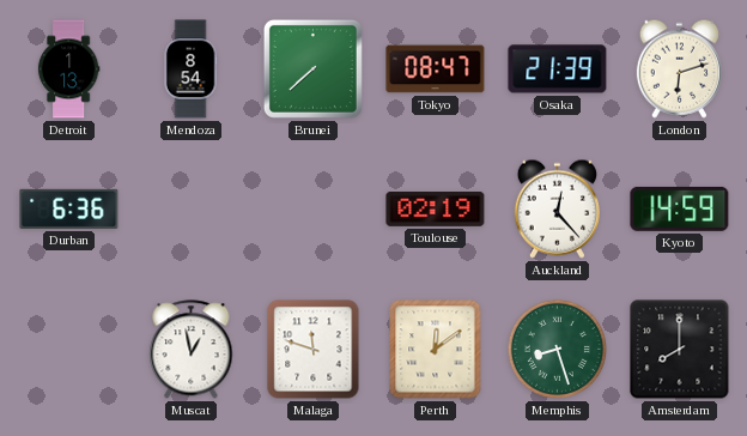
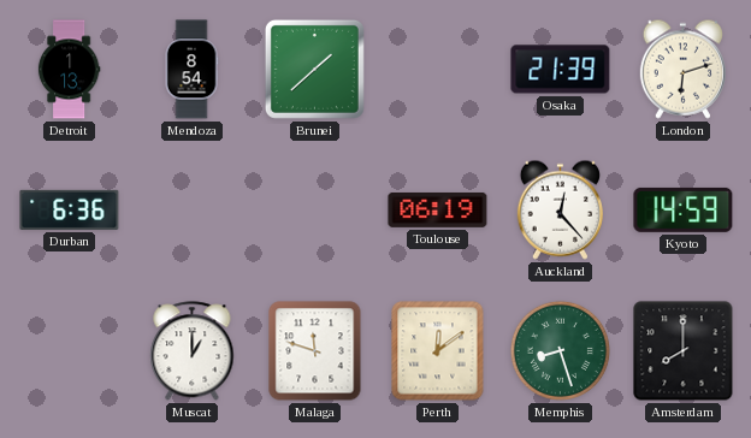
Brunei: 7:38 -> 1:38 (314, 69)
Tokyo: 08:47 -> none (436, 69)
Toulouse: 02:19 -> 06:19 (438, 209)
Muscat: 12:58 -> 1:00 (193, 351)
